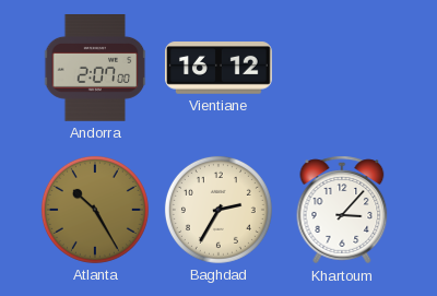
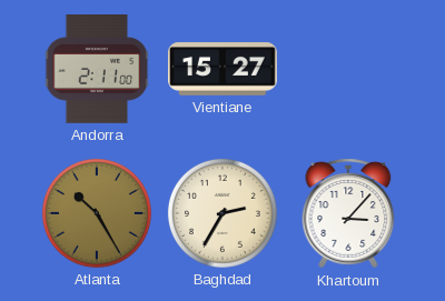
Andorra: 2:07 -> 2:11 (97, 70)
Vientiane: 16:12 -> 15:27 (224, 70)
